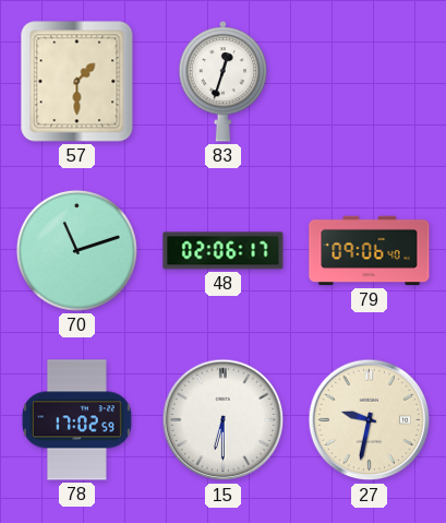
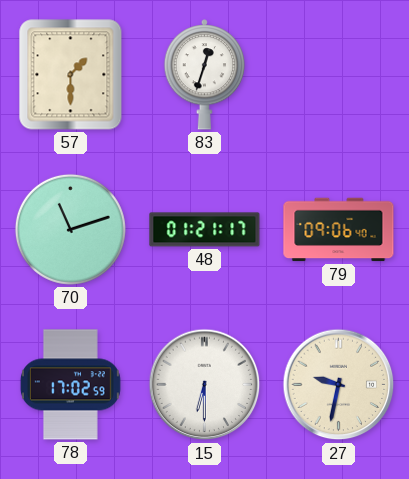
48: 02:06 -> 01:21 (205, 230)
